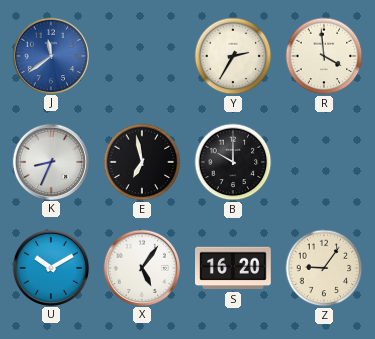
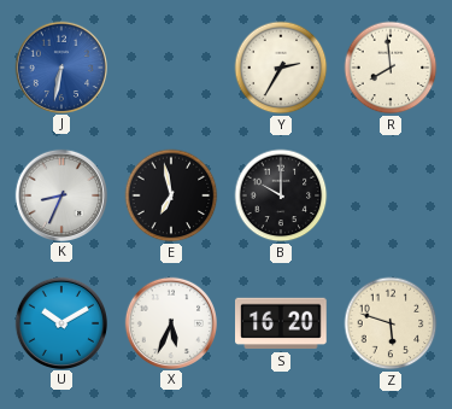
J: 11:39 -> 6:32 (60, 66)
R: 3:59 -> 7:59 (391, 68)
X: 5:06 -> 5:34 (170, 322)
Z: 9:06 -> 5:48 (391, 323)
